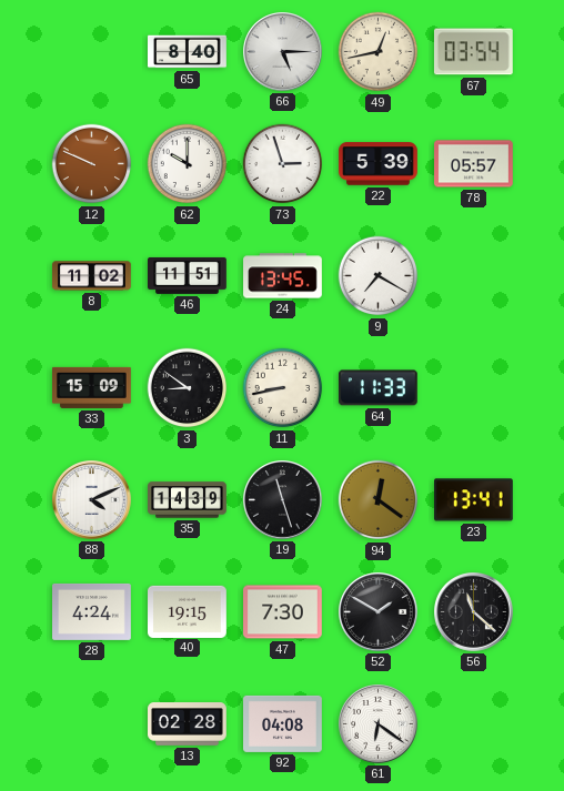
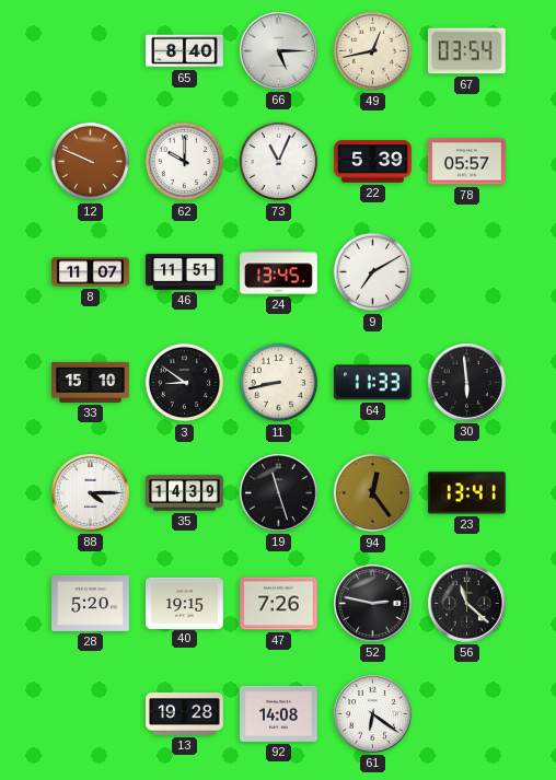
73: 2:57 -> 11:04 (279, 162)
8: 11:02 -> 11:07 (91, 272)
9: 7:20 -> 7:10 (373, 272)
33: 15:09 -> 15:10 (91, 382)
30: none -> 5:59 (467, 383)
88: 4:11 -> 4:15 (91, 493)
94: 12:21 -> 12:24 (373, 493)
28: 4:24 -> 5:20 (91, 603)
47: 7:30 -> 7:26 (279, 604)
52: 1:50 -> 2:47 (373, 604)
13: 02:28 -> 19:28 (185, 714)
92: 04:08 -> 14:08 (279, 713)
